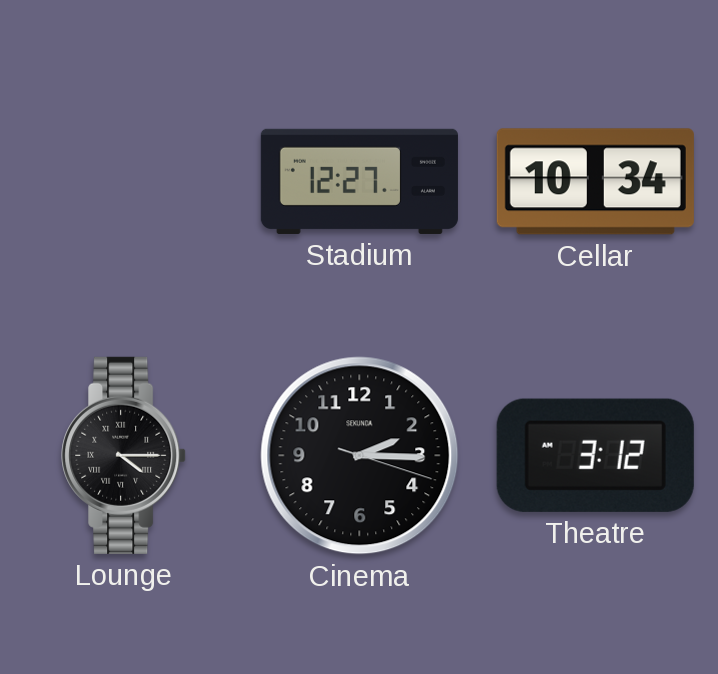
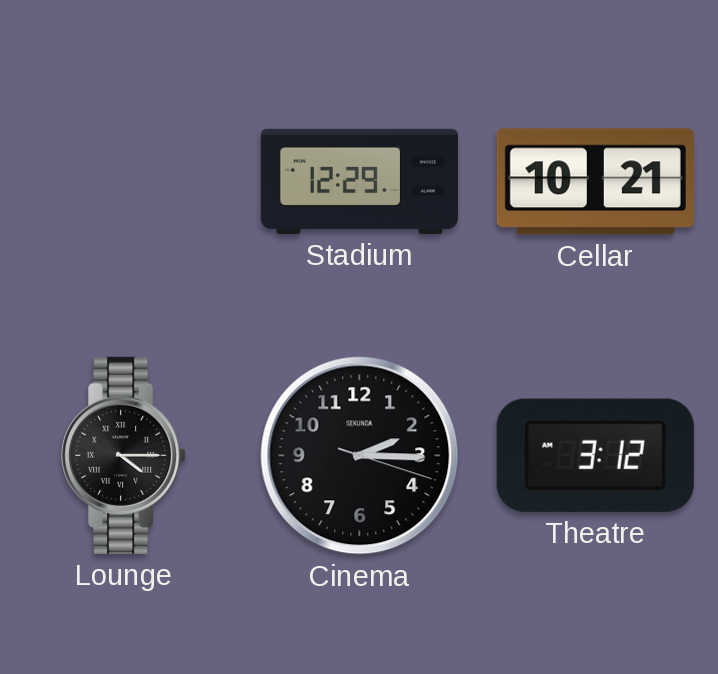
Stadium: 12:27 -> 12:29 (359, 181)
Cellar: 10:34 -> 10:21 (595, 182)
